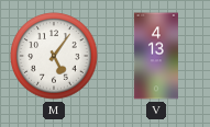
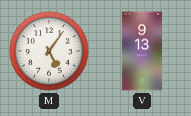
V: 4:13 -> 9:13 (142, 51)
